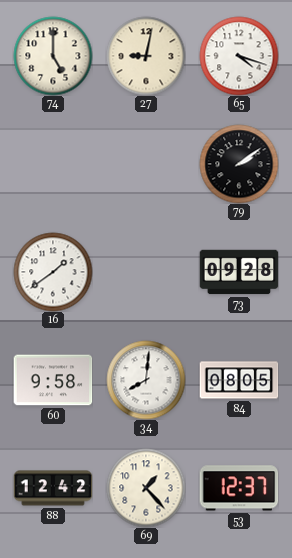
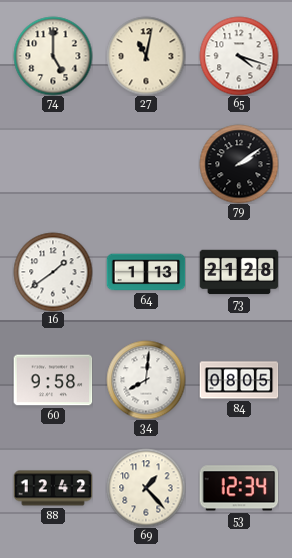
27: 9:02 -> 11:02 (146, 56)
64: none -> 1:13 (146, 272)
73: 09:28 -> 21:28 (239, 272)
53: 12:37 -> 12:34 (239, 488)
